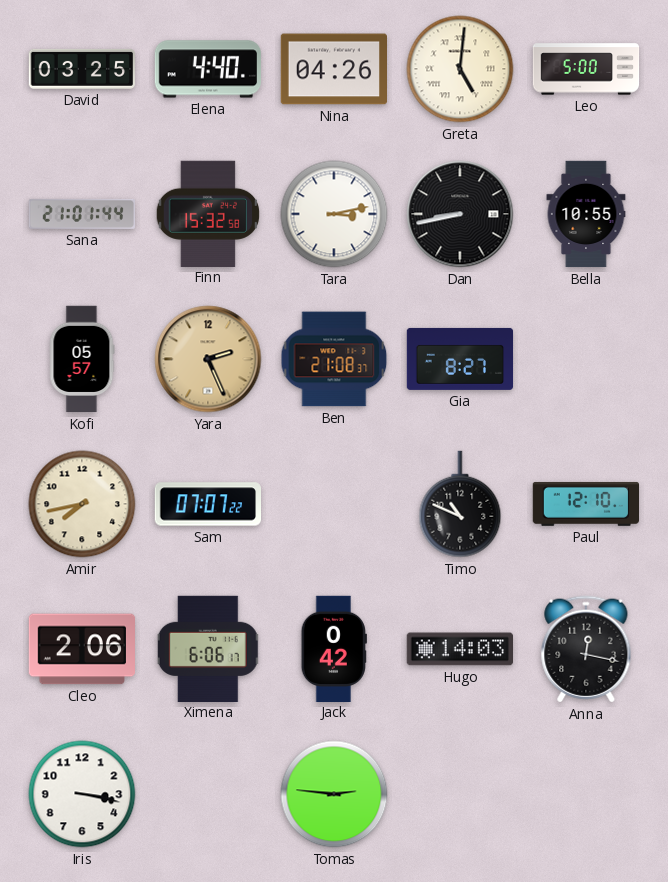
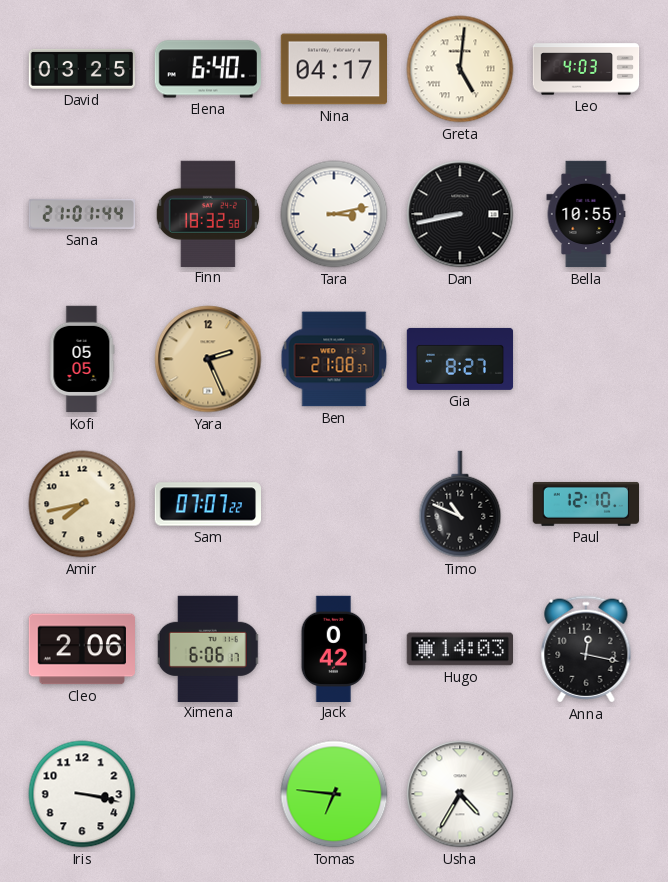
Elena: 4:40 -> 6:40 (207, 69)
Nina: 04:26 -> 04:17 (333, 69)
Leo: 5:00 -> 4:03 (586, 69)
Finn: 15:32 -> 18:32 (207, 213)
Kofi: 05:57 -> 05:05 (82, 359)
Tomas: 2:46 -> 6:46 (334, 794)
Usha: none -> 4:35 (460, 794)
